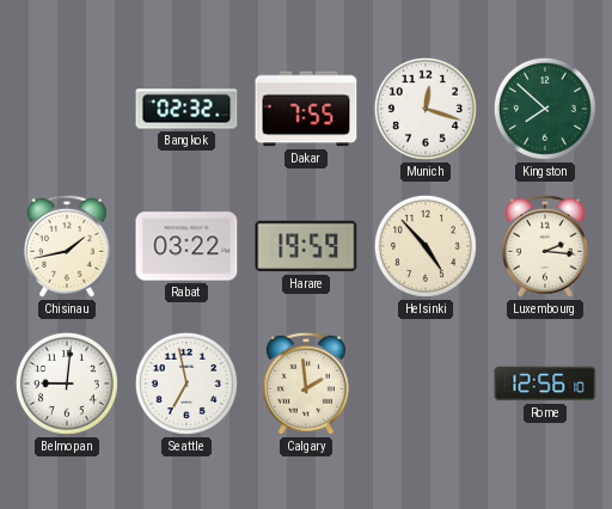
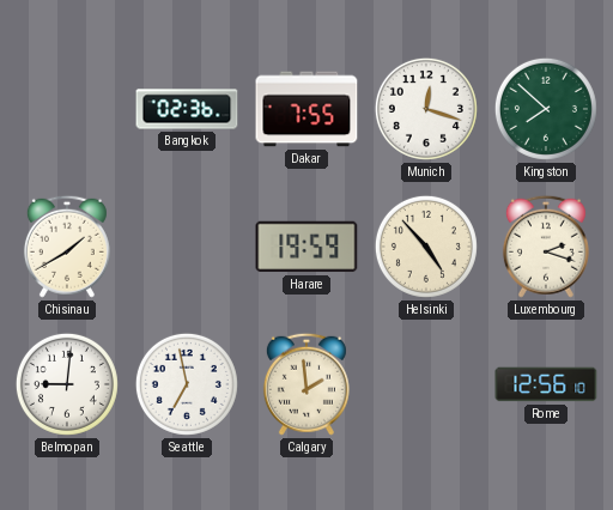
Bangkok: 02:32 -> 02:36 (187, 109)
Chisinau: 1:43 -> 1:40 (67, 247)
Rabat: 03:22 -> none (186, 246)
Luxembourg: 2:16 -> 2:18 (546, 247)
